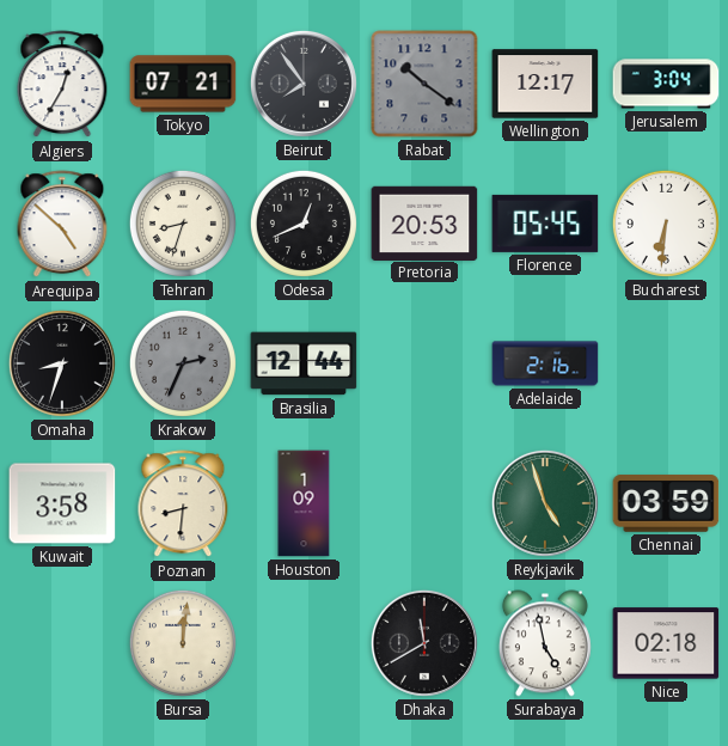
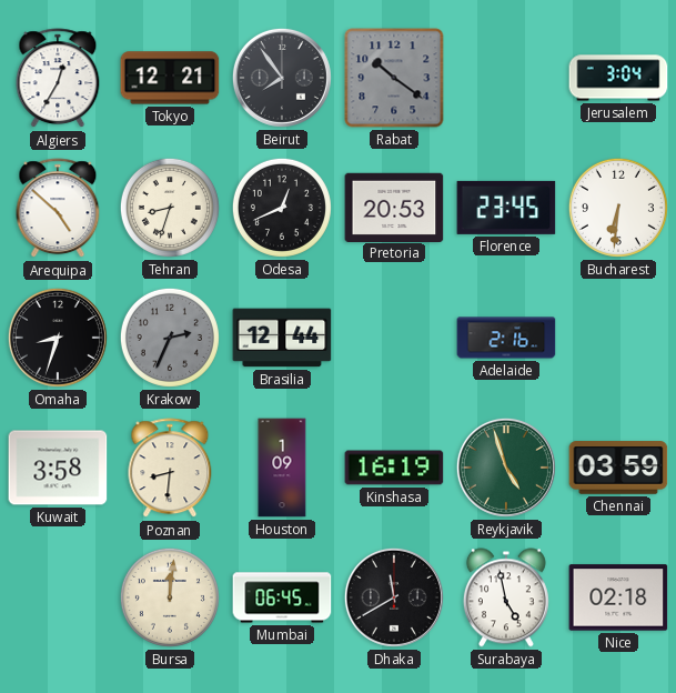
Tokyo: 07:21 -> 12:21 (170, 78)
Wellington: 12:17 -> none (545, 84)
Florence: 05:45 -> 23:45 (506, 208)
Kinshasa: none -> 16:19 (394, 468)
Mumbai: none -> 06:45 (282, 597)
